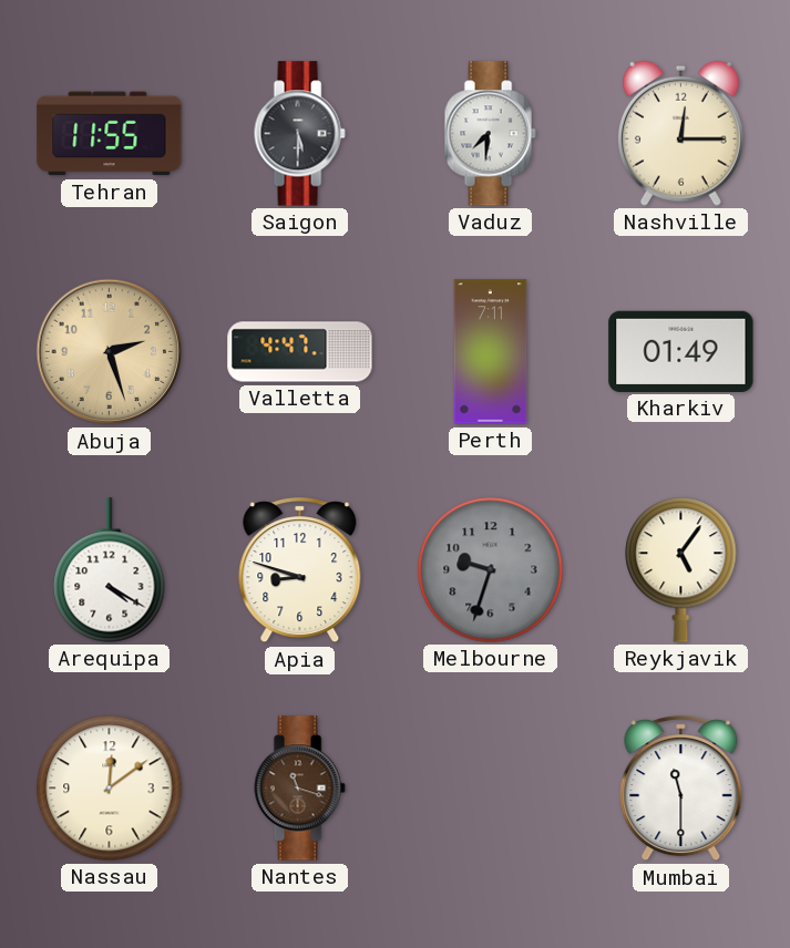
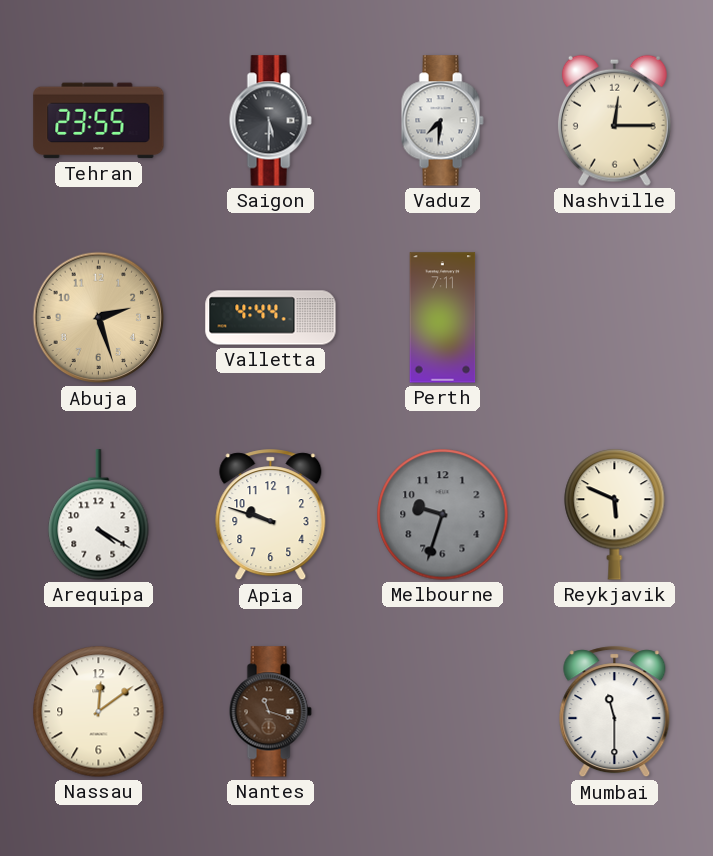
Tehran: 11:55 -> 23:55 (99, 121)
Valletta: 4:47 -> 4:44 (271, 318)
Kharkiv: 01:49 -> none (681, 351)
Apia: 8:48 -> 9:48 (271, 515)
Reykjavik: 5:06 -> 5:49 (615, 515)
